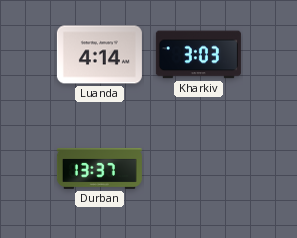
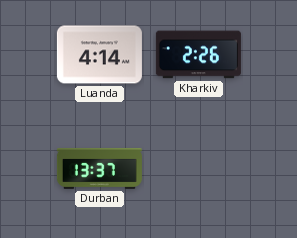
Kharkiv: 3:03 -> 2:26 (198, 55)
